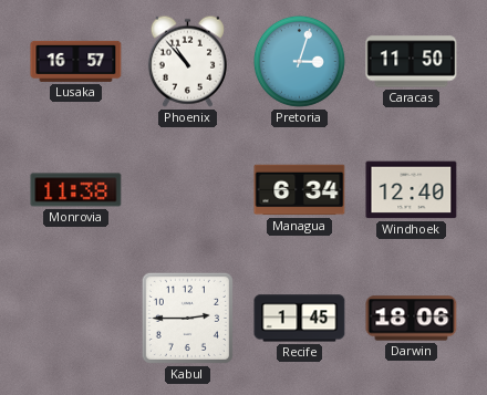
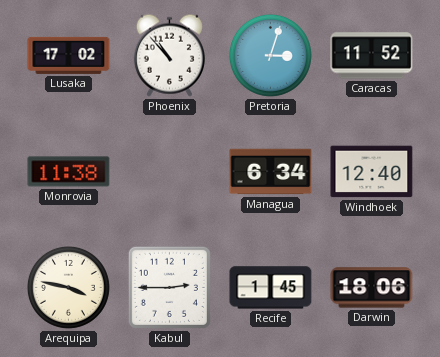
Lusaka: 16:57 -> 17:02 (69, 55)
Caracas: 11:50 -> 11:52 (372, 56)
Arequipa: none -> 3:47 (68, 287)
